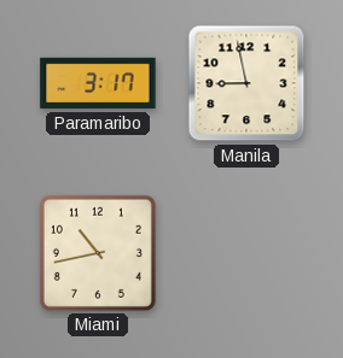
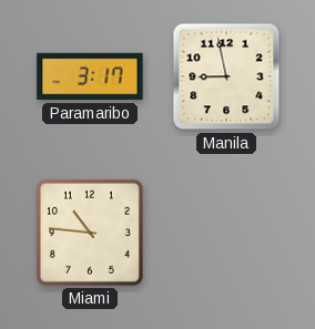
Miami: 10:43 -> 10:46 (90, 233)
